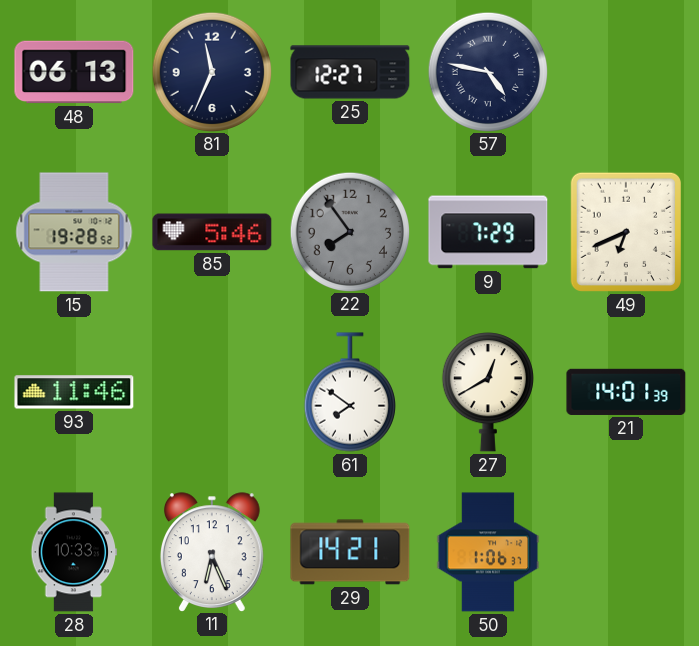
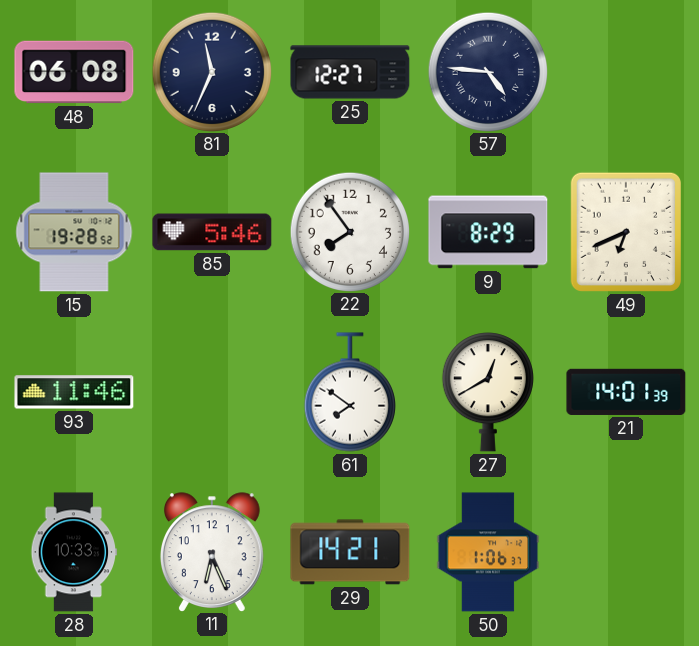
48: 06:13 -> 06:08 (74, 72)
57: 4:47 -> 4:46 (487, 71)
22 dial: grey -> white (349, 231)
9: 7:29 -> 8:29 (488, 232)
